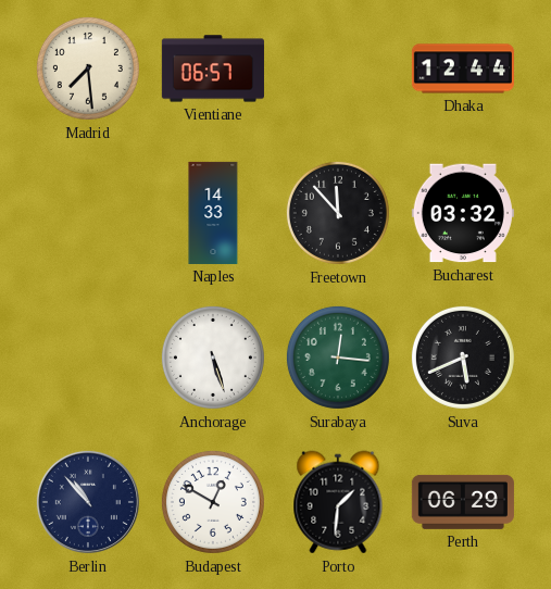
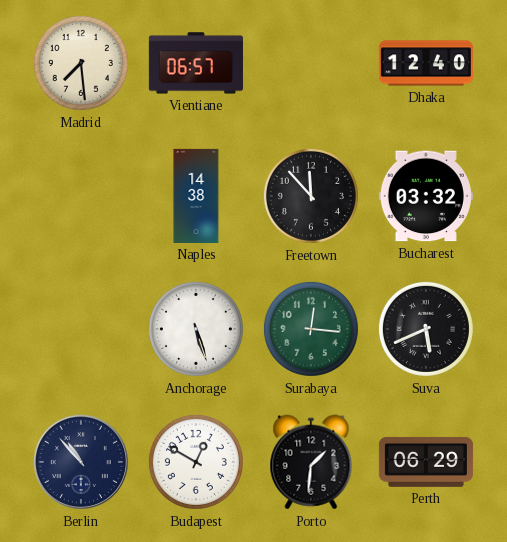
Dhaka: 12:44 -> 12:40 (426, 63)
Naples: 14:33 -> 14:38 (196, 196)
